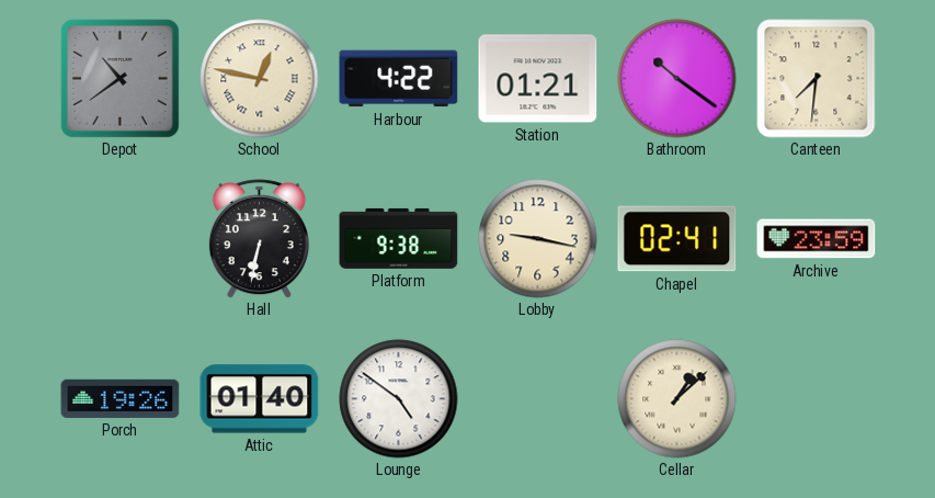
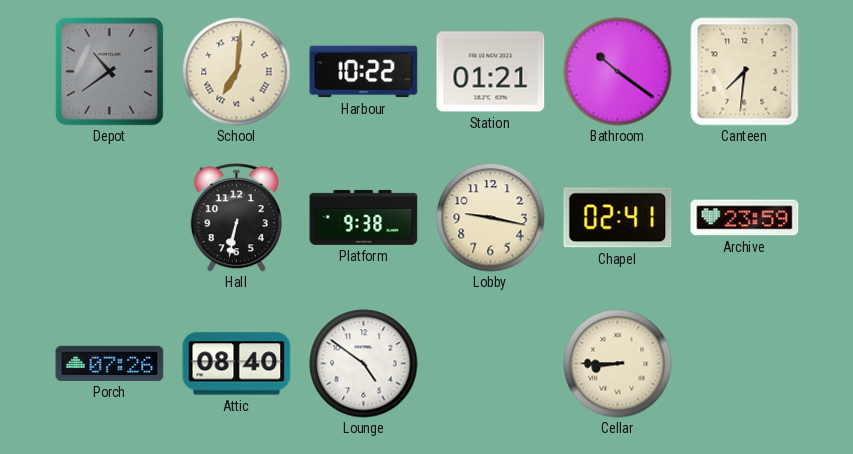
School: 12:47 -> 7:01 (237, 72)
Harbour: 4:22 -> 10:22 (364, 72)
Porch: 19:26 -> 07:26 (110, 363)
Attic: 01:40 -> 08:40 (237, 364)
Cellar: 1:08 -> 8:45 (618, 364)
